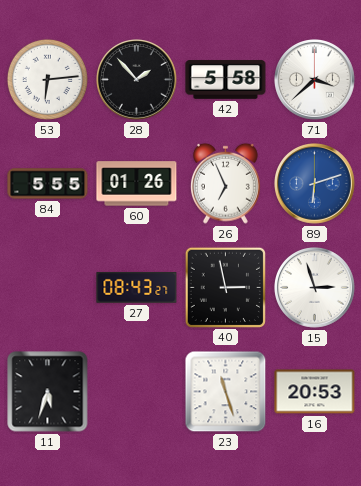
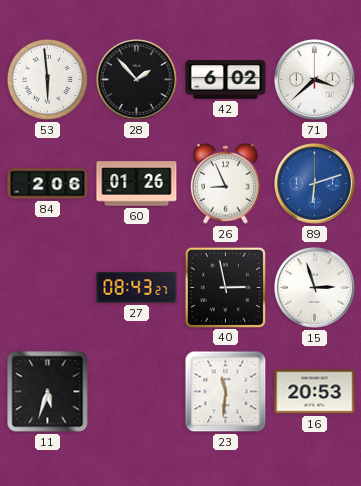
53: 6:14 -> 5:59 (47, 79)
42: 5:58 -> 6:02 (226, 80)
84: 5:55 -> 2:06 (48, 184)
26: 6:56 -> 8:56 (225, 183)
23: 11:27 -> 11:31 (226, 392)
